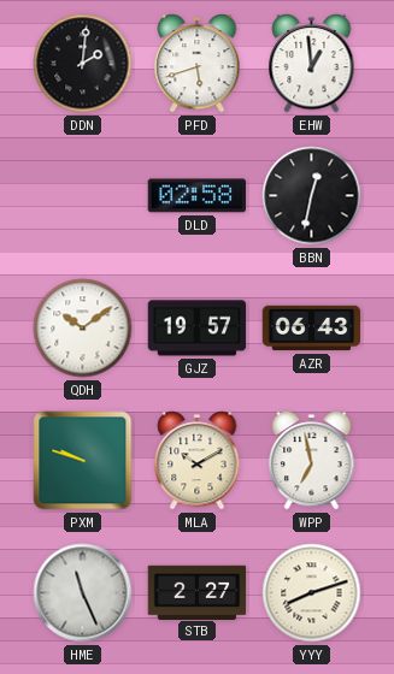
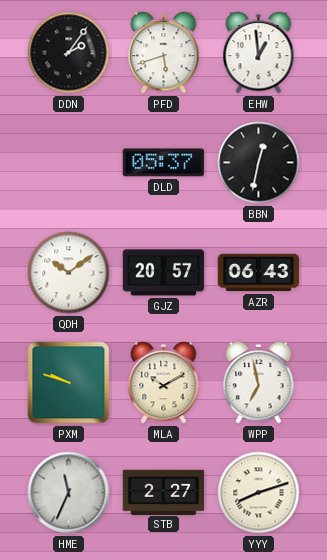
DDN: 2:01 -> 2:06 (69, 53)
DLD: 02:58 -> 05:37 (164, 163)
GJZ: 19:57 -> 20:57 (164, 273)
HME: 11:26 -> 11:34 (69, 493)
